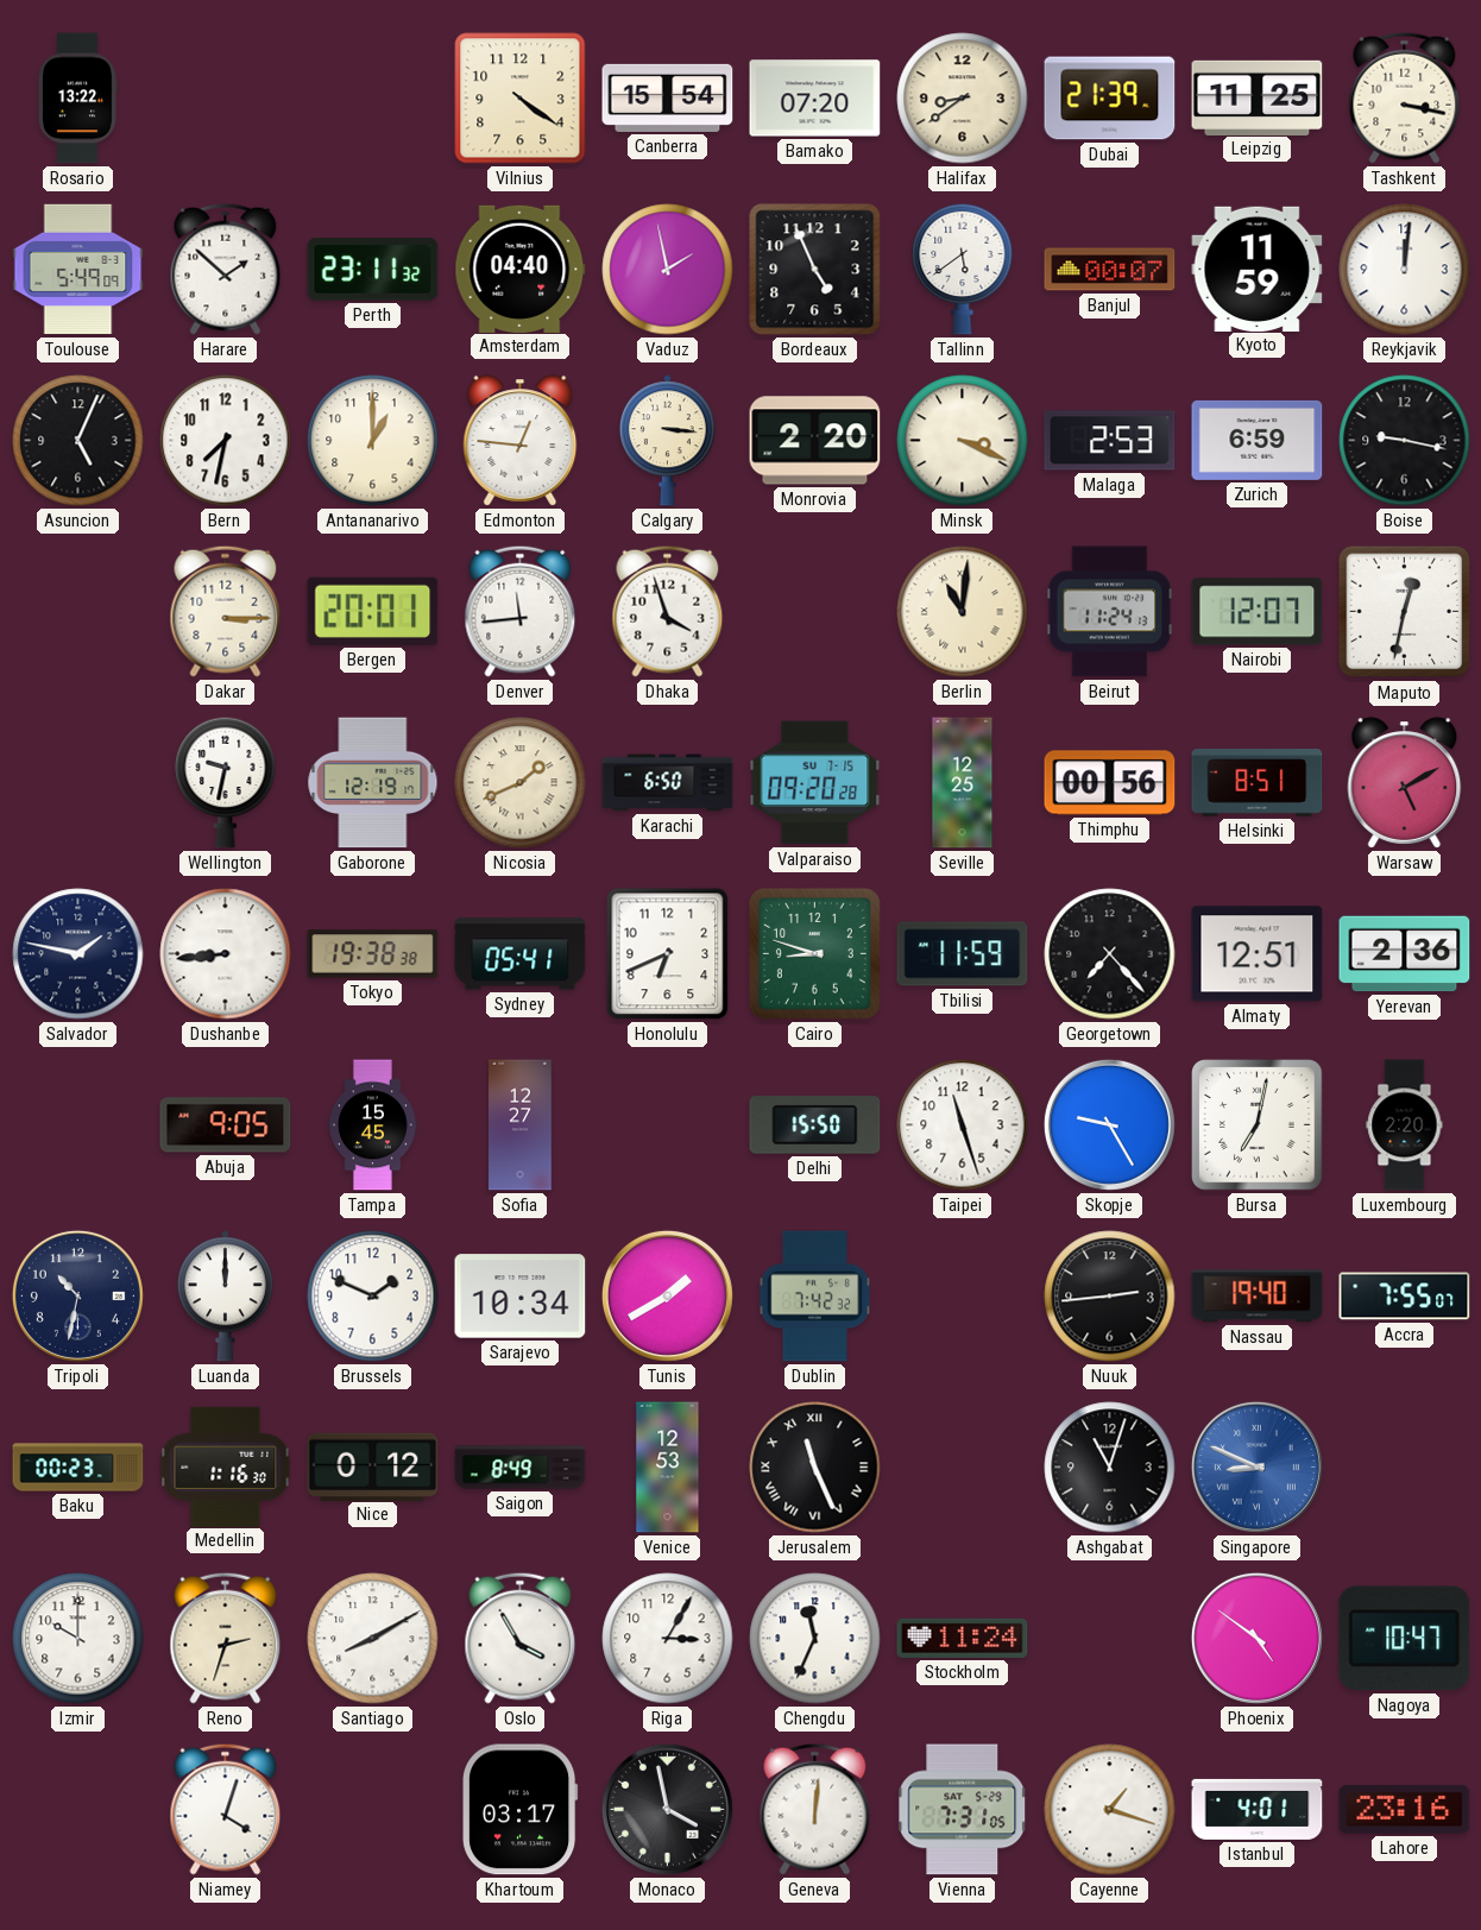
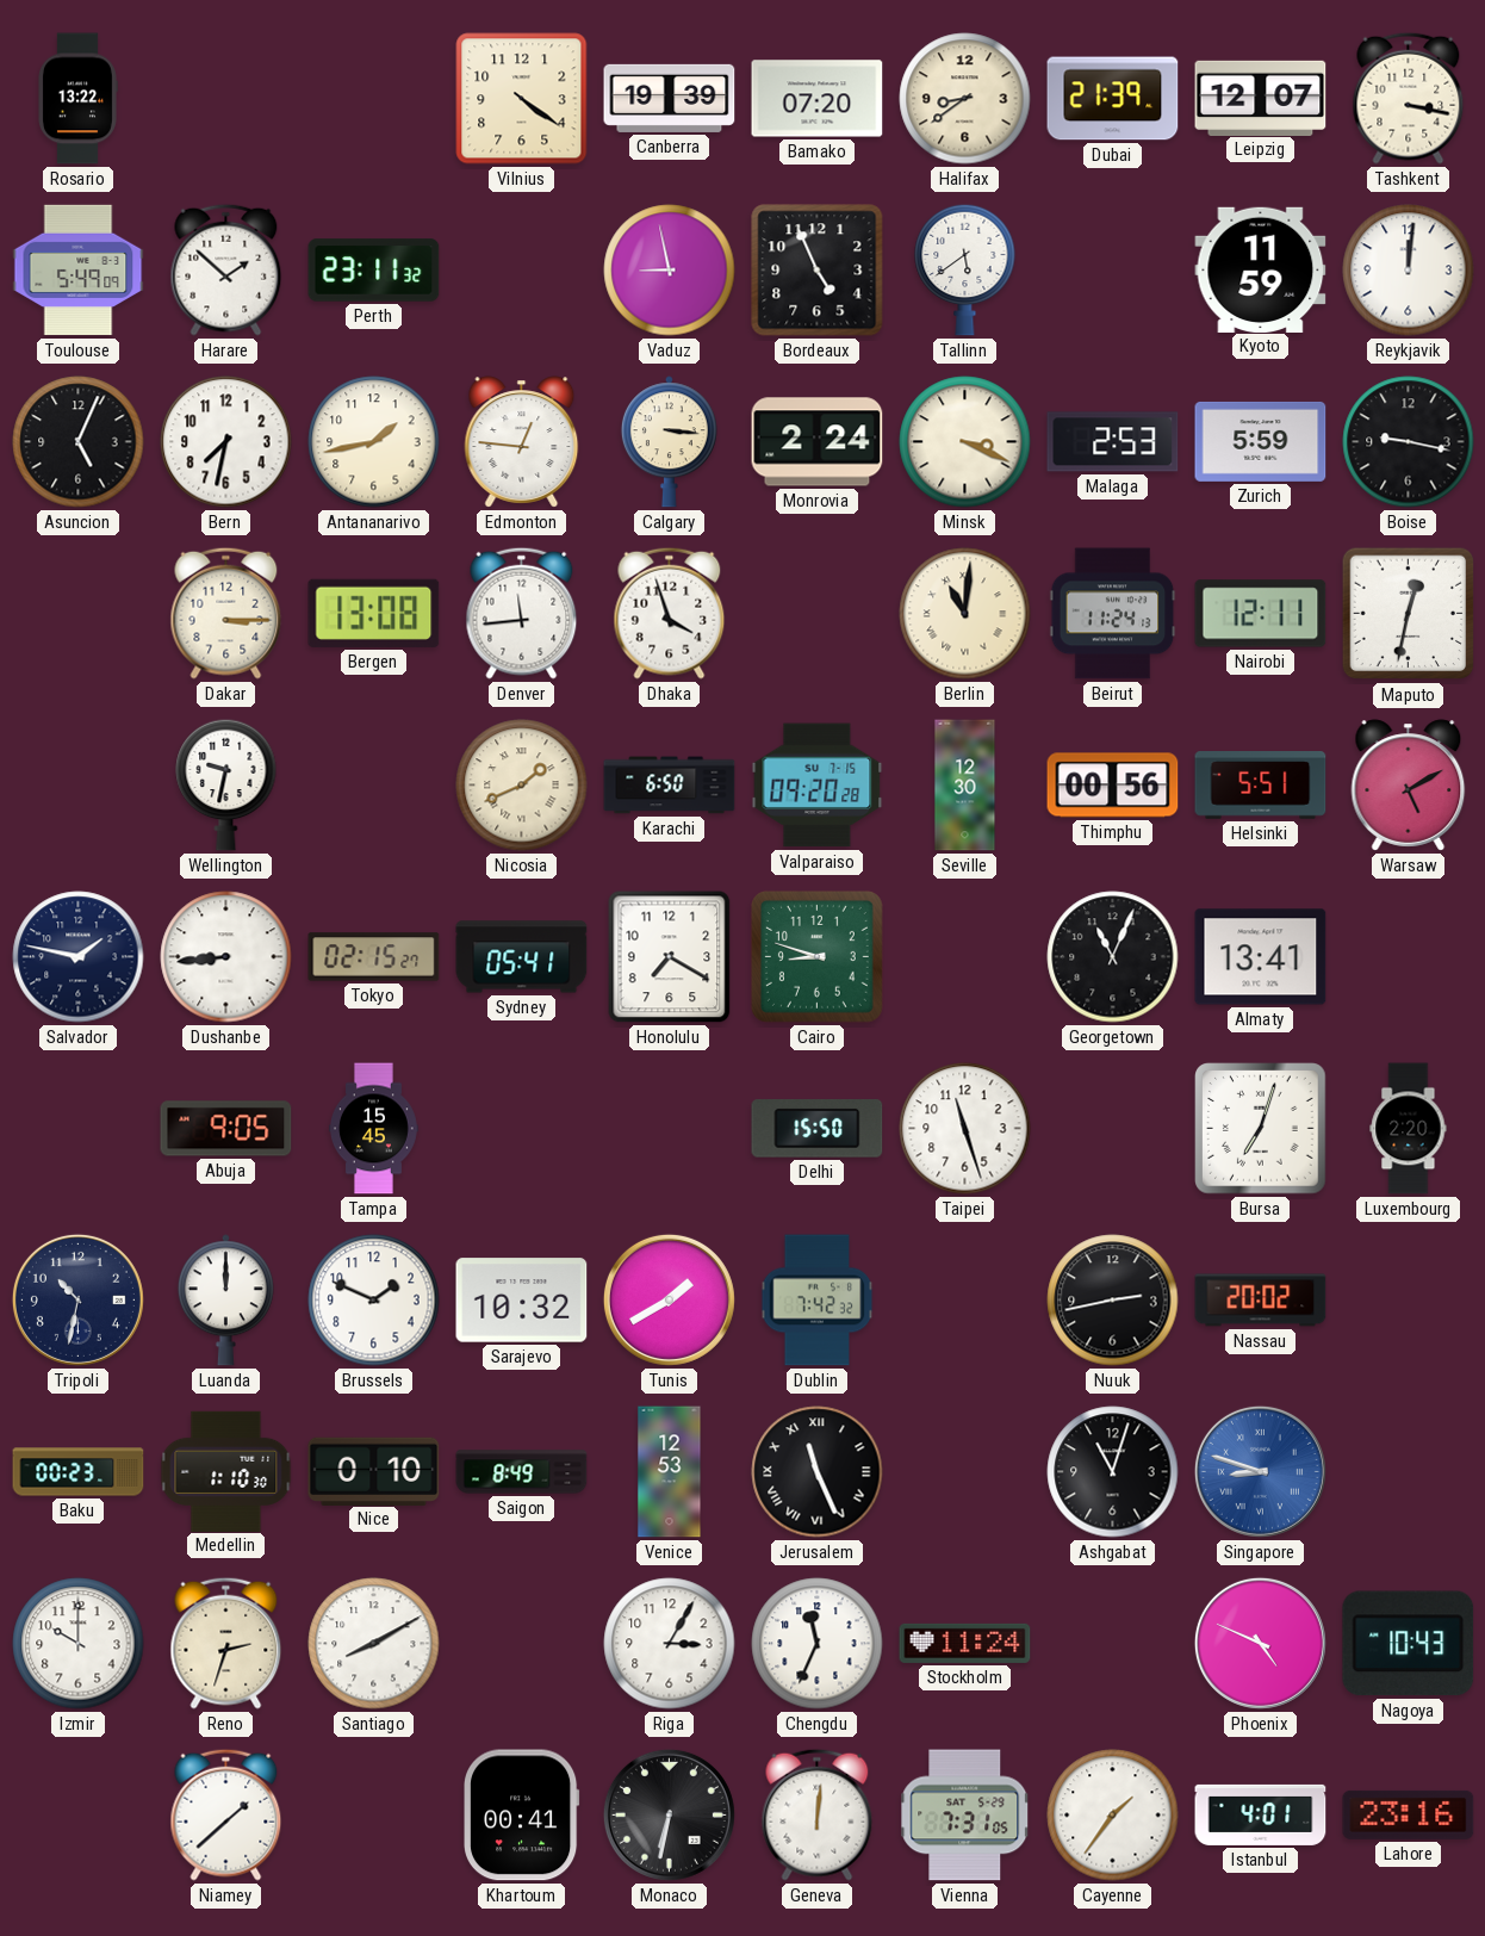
Canberra: 15:54 -> 19:39 (670, 98)
Leipzig: 11:25 -> 12:07 (1261, 98)
Amsterdam: 04:40 -> none (521, 269)
Vaduz: 1:58 -> 8:58 (670, 271)
Banjul: 00:07 -> none (1110, 270)
Antananarivo: 1:00 -> 1:43 (374, 442)
Monrovia: 2:20 -> 2:24 (818, 442)
Zurich: 6:59 -> 5:59 (1261, 441)
Bergen: 20:01 -> 13:08 (374, 613)
Nairobi: 12:07 -> 12:11 (1261, 614)
Gaborone: 12:19 -> none (373, 783)
Seville: 12:25 -> 12:30 (965, 786)
Helsinki: 8:51 -> 5:51 (1261, 786)
Tokyo: 19:38 -> 02:15 (374, 957)
Honolulu: 6:41 -> 7:20 (670, 957)
Tbilisi: 11:59 -> none (963, 954)
Georgetown: 7:23 -> 11:04 (1113, 957)
Almaty: 12:51 -> 13:41 (1261, 957)
Yerevan: 2:36 -> none (1405, 954)
Sofia: 12:27 -> none (521, 1125)
Skopje: 9:25 -> none (1109, 1124)
Bursa: 7:02 -> 7:03 (1261, 1129)
Sarajevo: 10:34 -> 10:32 (522, 1301)
Nuuk: 2:44 -> 2:43 (1113, 1301)
Nassau: 19:40 -> 20:02 (1261, 1301)
Accra: 7:55 -> none (1405, 1297)
Medellin: 1:16 -> 1:10 (226, 1471)
Nice: 0:12 -> 0:10 (374, 1471)
Singapore: 8:49 -> 8:48 (1260, 1471)
Oslo: 3:55 -> none (521, 1638)
Phoenix: 4:51 -> 4:49 (1260, 1643)
Nagoya: 10:47 -> 10:43 (1409, 1644)
Niamey: 4:03 -> 1:38 (226, 1814)
Khartoum: 03:17 -> 00:41 (522, 1816)
Monaco: 3:58 -> 6:32 (669, 1814)
Cayenne: 1:18 -> 1:36 (1113, 1816)
